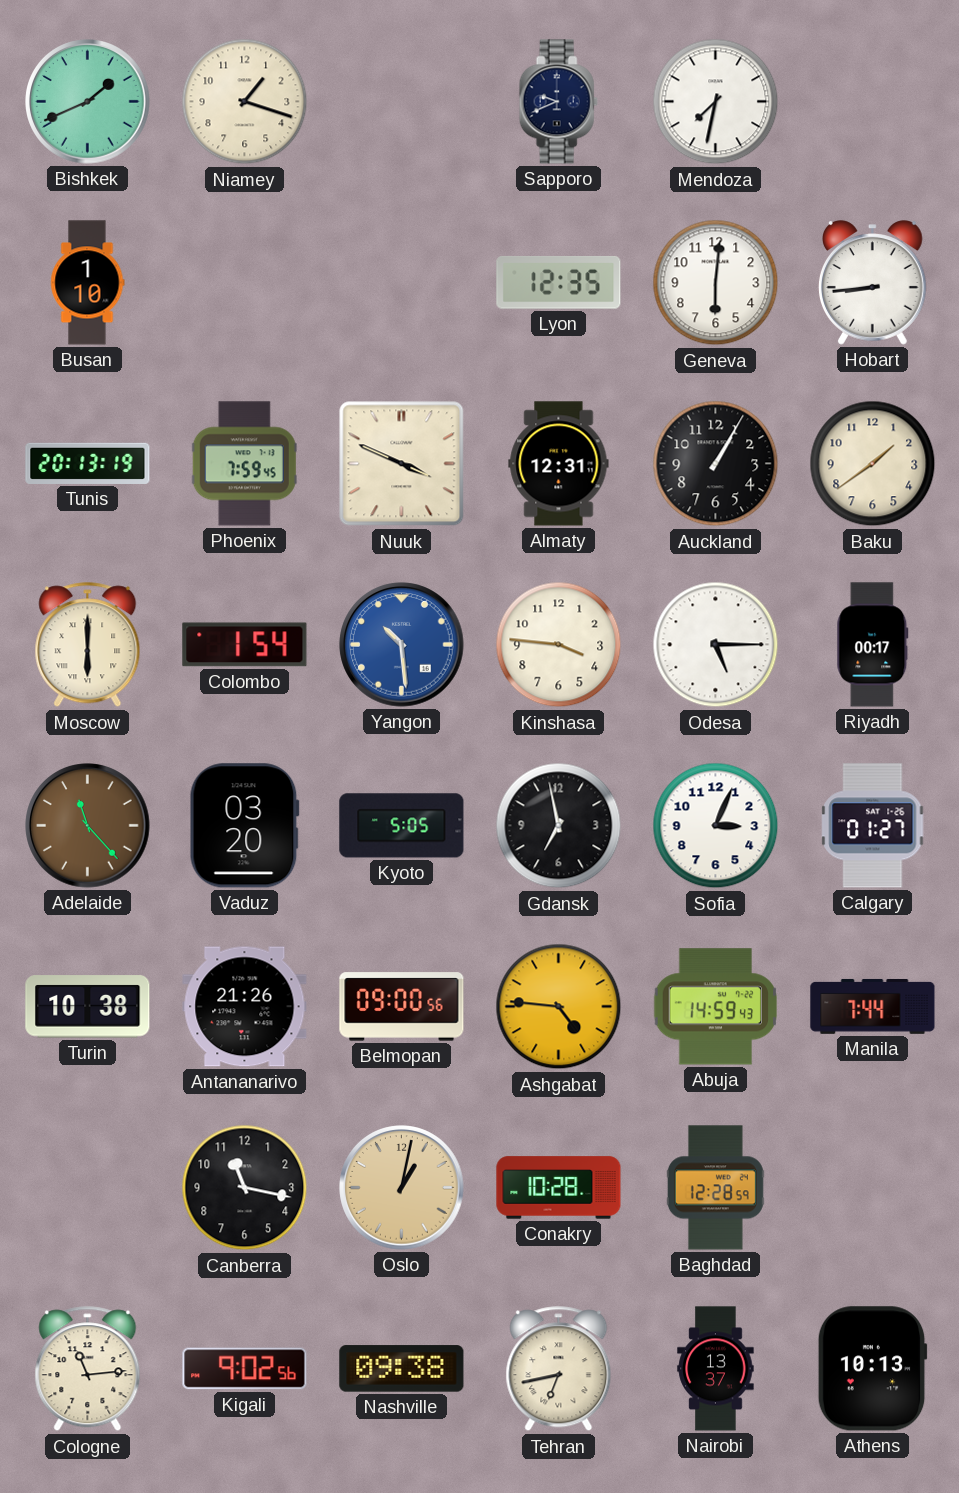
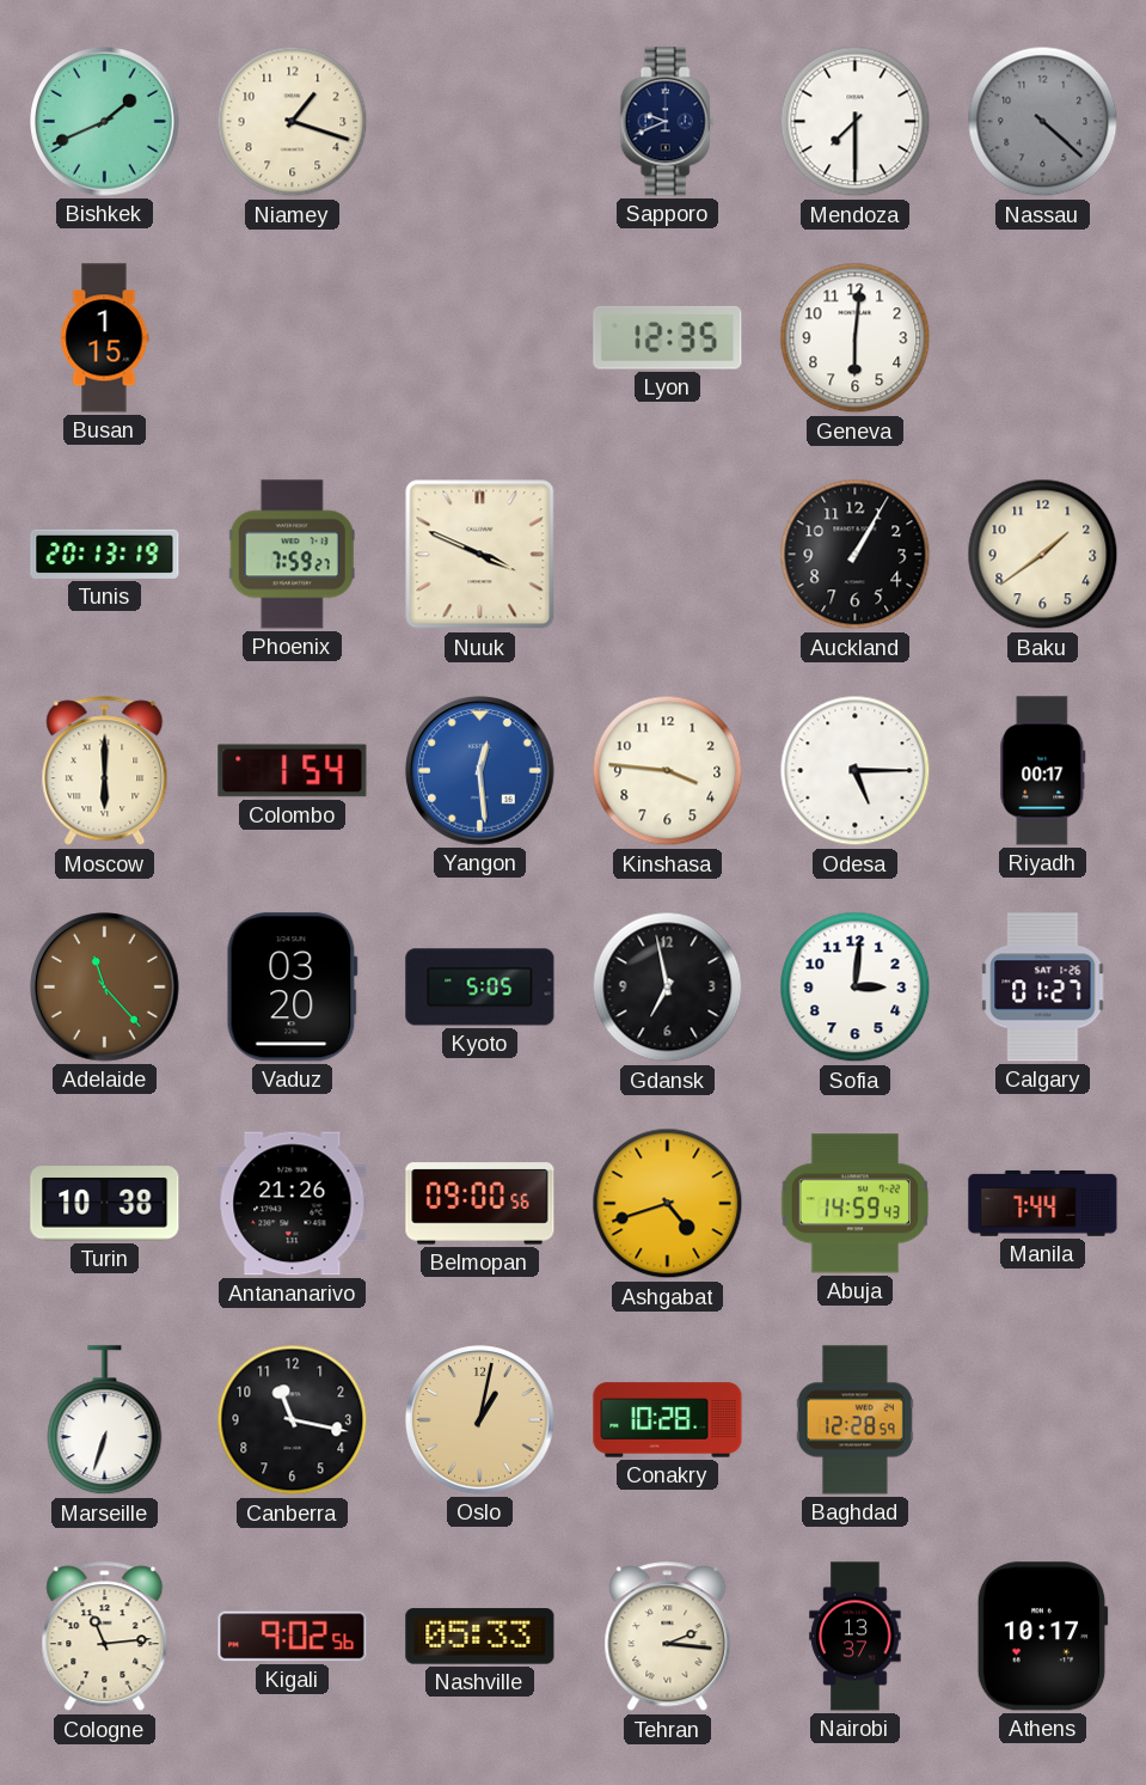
Mendoza: 7:32 -> 7:30 (856, 122)
Nassau: none -> 4:22 (1043, 122)
Busan: 1:10 -> 1:15 (104, 338)
Hobart: 8:44 -> none (873, 283)
Phoenix: 7:59:45 -> 7:59:27 (292, 555)
Almaty: 12:31 -> none (559, 464)
Yangon: 10:29 -> 12:29 (480, 771)
Sofia: 3:04 -> 3:01 (856, 988)
Ashgabat: 4:46 -> 4:42 (668, 1204)
Marseille: none -> 6:33 (105, 1420)
Nashville: 09:38 -> 05:33 (480, 1637)
Tehran: 6:43 -> 2:16 (668, 1637)
Athens: 10:13 -> 10:17 (1042, 1637)
